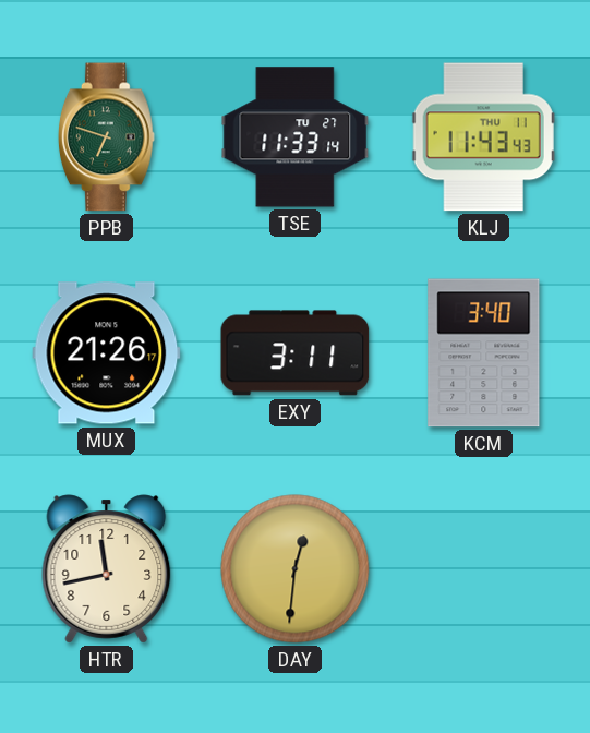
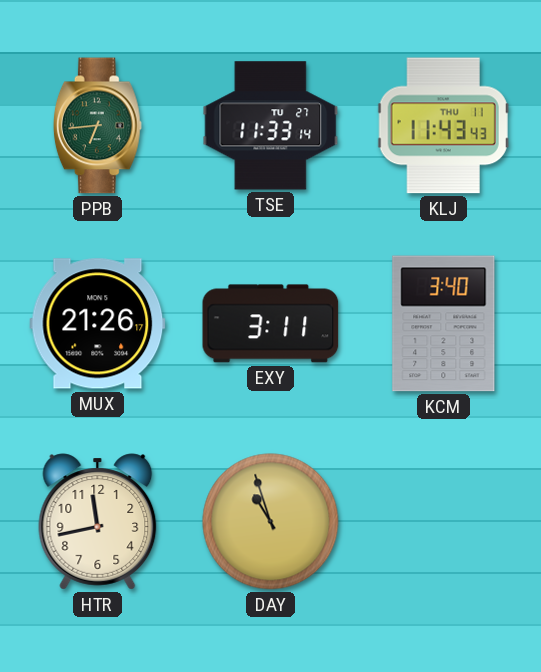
PPB: 6:48 -> 6:44 (97, 126)
DAY: 12:31 -> 10:57 (271, 522)
